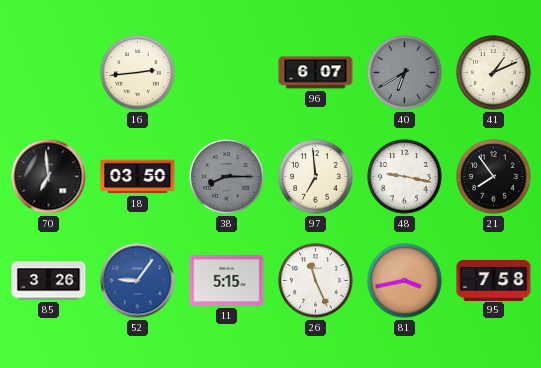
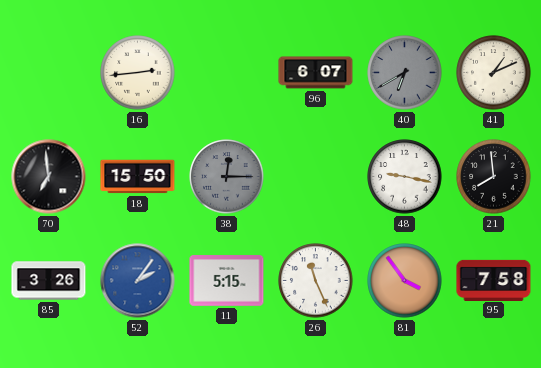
18: 03:50 -> 15:50 (138, 177)
38: 8:15 -> 12:15 (227, 177)
97: 6:59 -> none (316, 177)
21: 7:54 -> 7:59 (494, 177)
52: 9:06 -> 2:06 (138, 281)
81: 3:43 -> 3:54 (405, 281)
